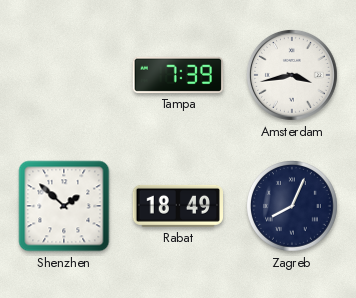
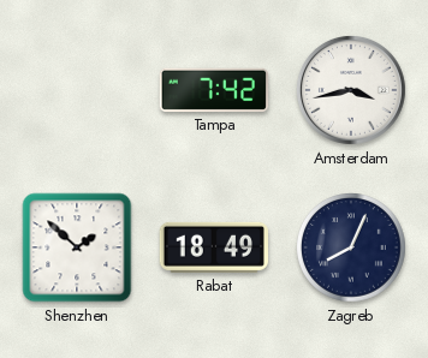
Tampa: 7:39 -> 7:42 (214, 90)
